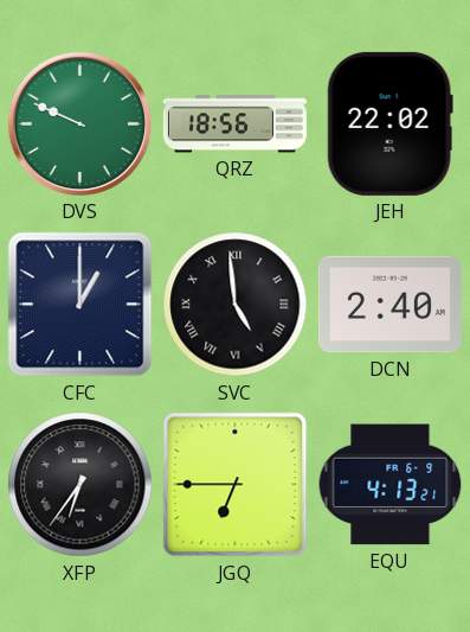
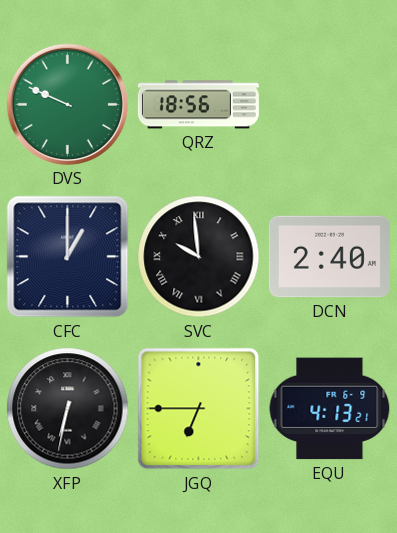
JEH: 22:02 -> none (389, 123)
SVC: 4:59 -> 9:59 (199, 257)
XFP: 6:36 -> 6:32 (68, 409)
